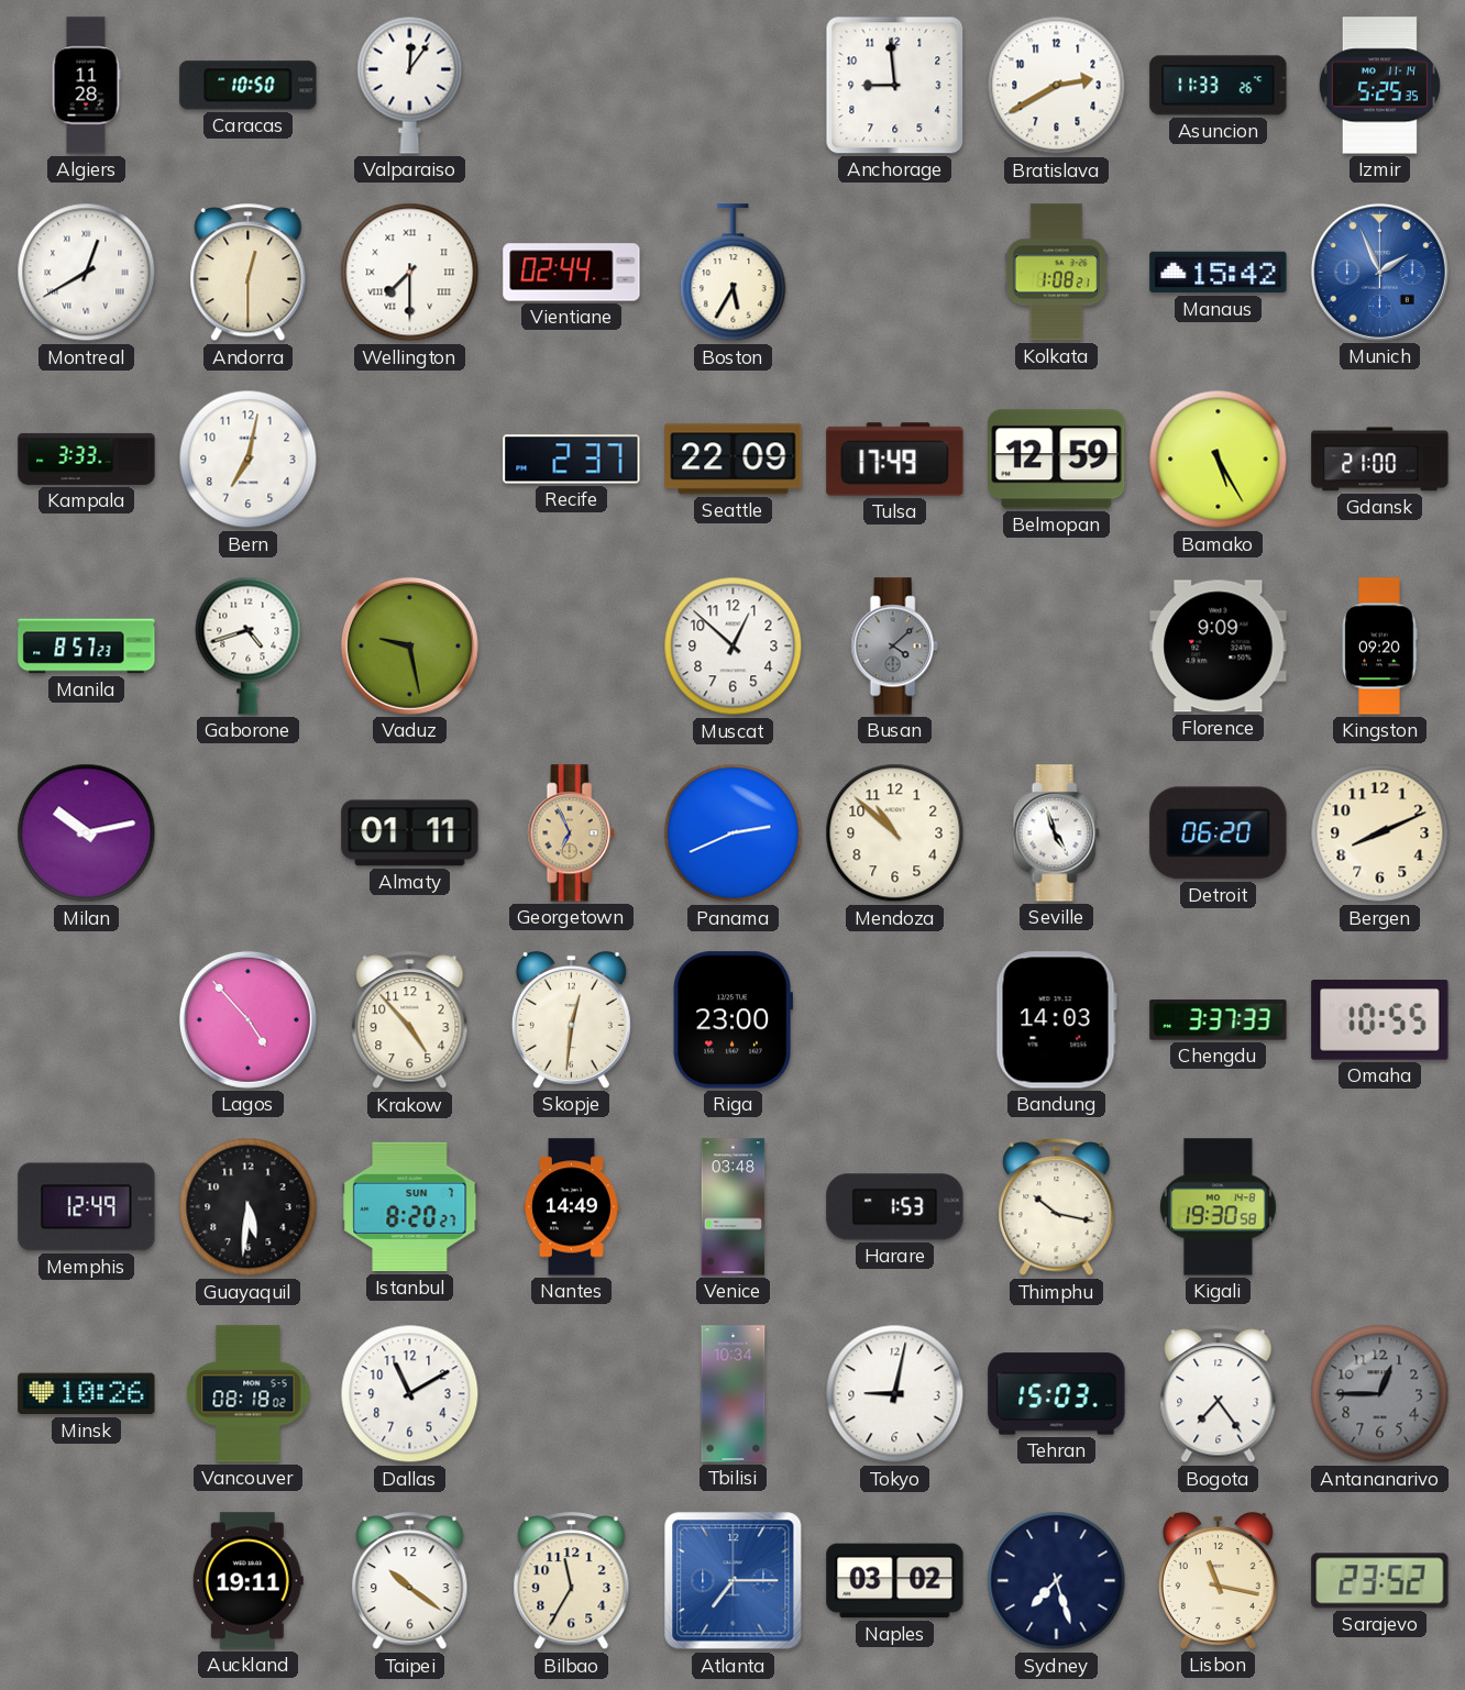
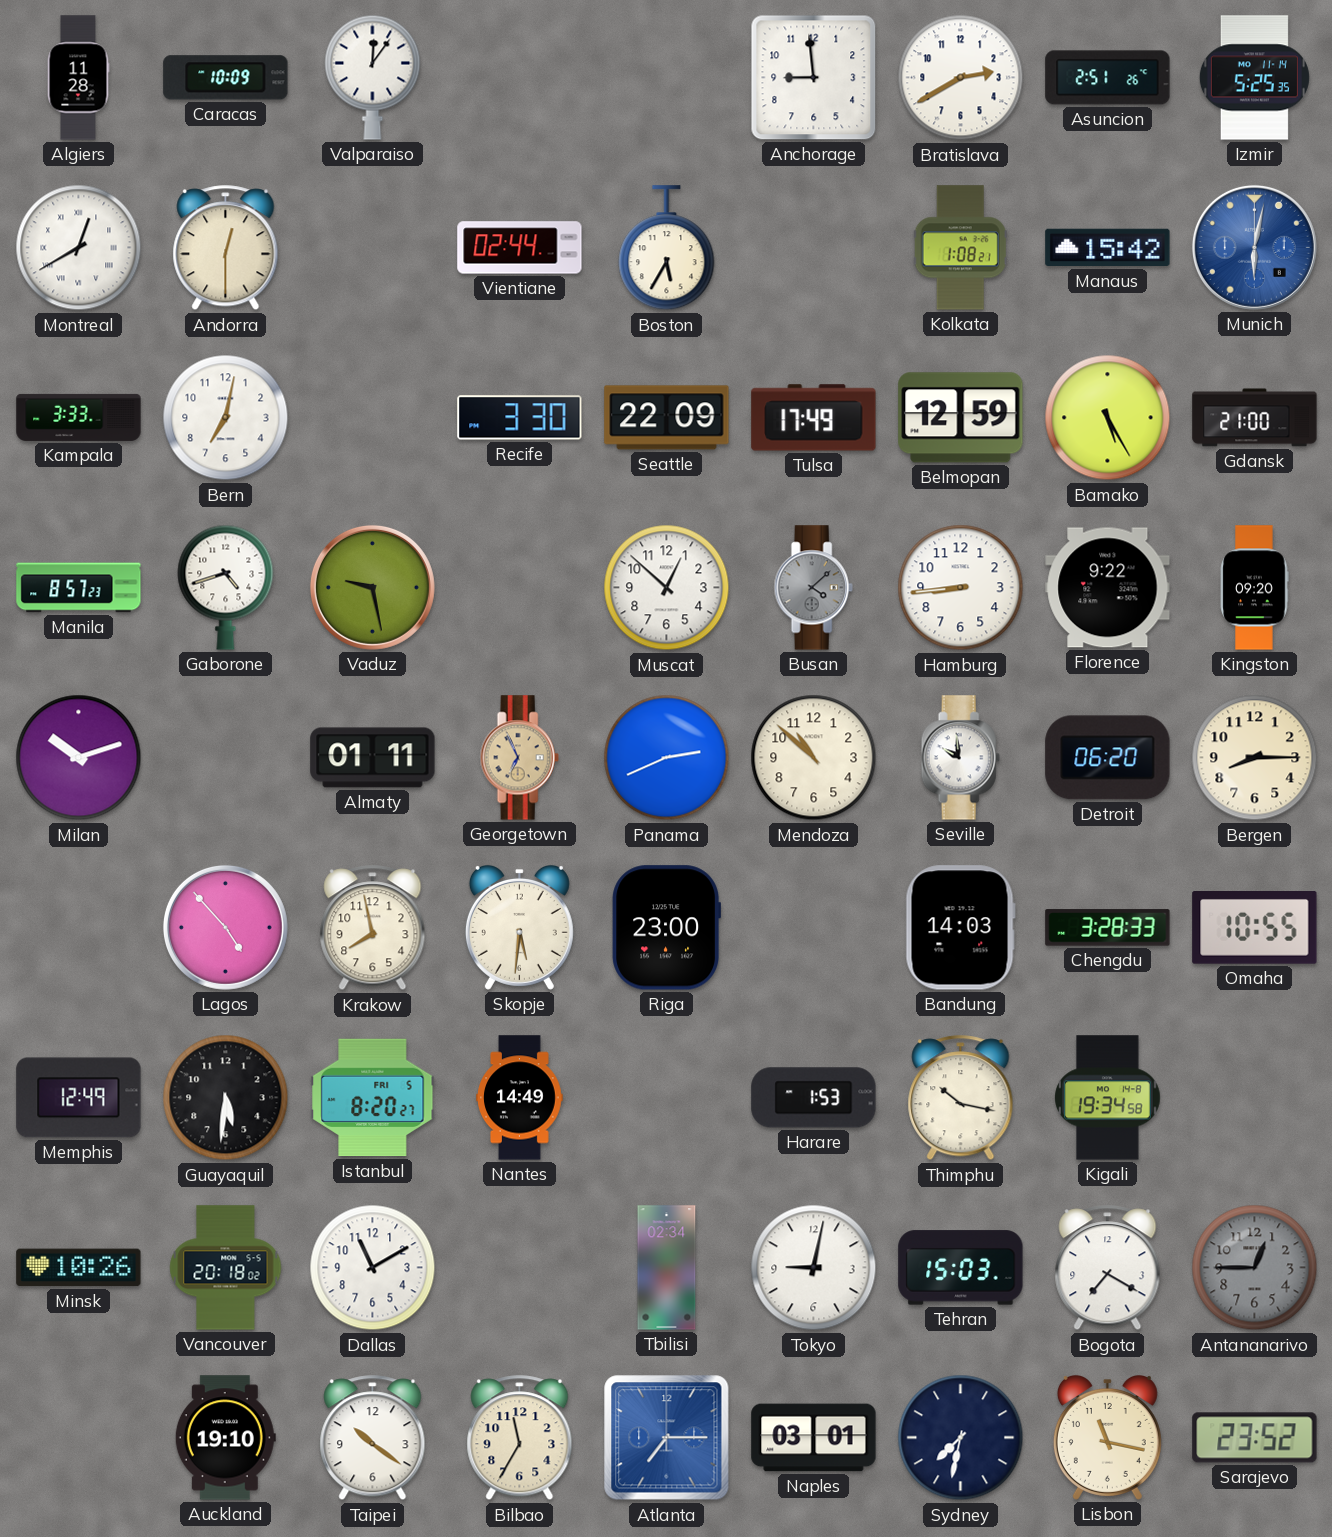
Caracas: 10:50 -> 10:09 (226, 78)
Asuncion: 11:33 -> 2:51 (1108, 78)
Wellington: 7:30 -> none (410, 273)
Munich: 1:56 -> 6:02 (1254, 247)
Recife: 2:37 -> 3:30 (520, 418)
Hamburg: none -> 8:44 (961, 588)
Florence: 9:09 -> 9:22 (1108, 588)
Milan: 10:13 -> 10:12 (79, 758)
Seville: 4:57 -> 9:59 (960, 758)
Bergen: 8:11 -> 8:15 (1255, 758)
Krakow: 4:53 -> 7:58 (373, 928)
Skopje: 12:31 -> 5:31 (519, 927)
Chengdu: 3:37 -> 3:28 (1108, 928)
Istanbul date: SUN 7 -> FRI 5 (373, 1098)
Venice: 03:48 -> none (734, 1207)
Kigali: 19:30 -> 19:34 (1108, 1098)
Vancouver: 08:18 -> 20:18 (226, 1268)
Tbilisi: 10:34 -> 02:34 (667, 1268)
Bogota: 7:24 -> 7:20 (1108, 1268)
Auckland: 19:11 -> 19:10 (225, 1438)
Naples: 03:02 -> 03:01 (814, 1438)
Sydney: 7:27 -> 7:32 (961, 1438)
